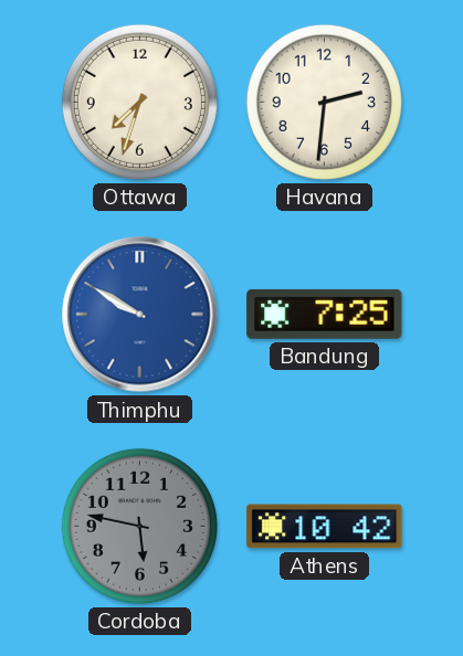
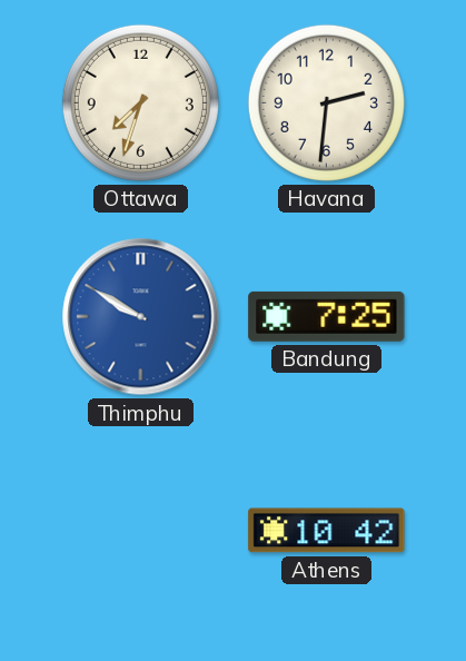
Cordoba: 5:47 -> none (139, 526)
